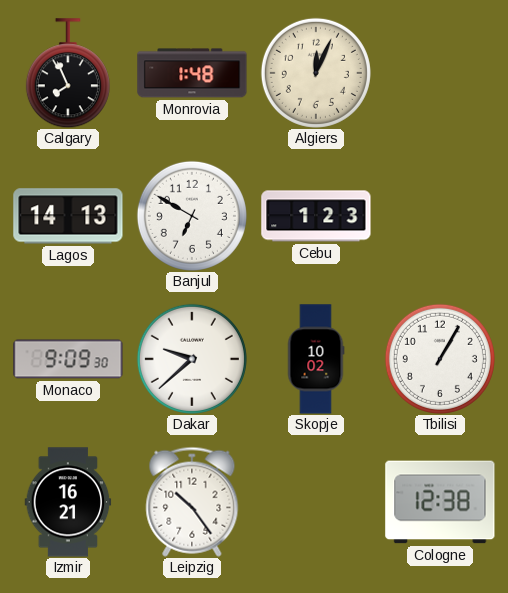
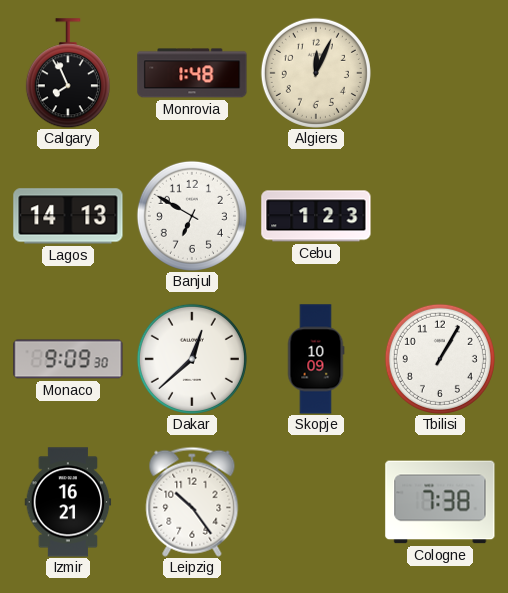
Dakar: 9:38 -> 12:38 (192, 359)
Skopje: 10:02 -> 10:09 (316, 359)
Cologne: 12:38 -> 7:38 (440, 502)
